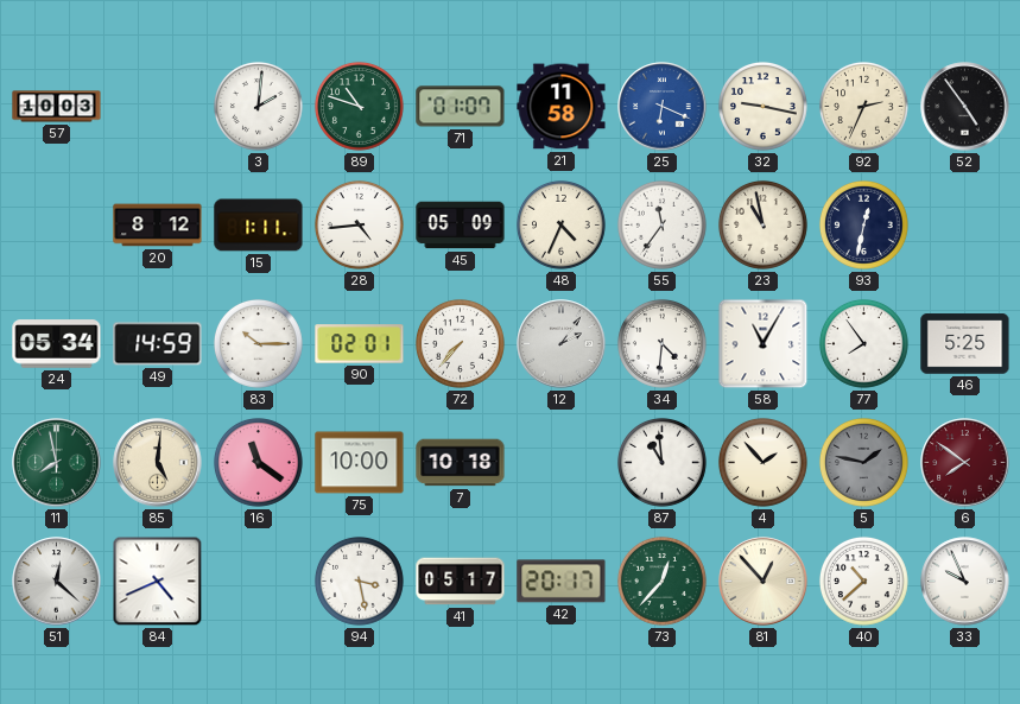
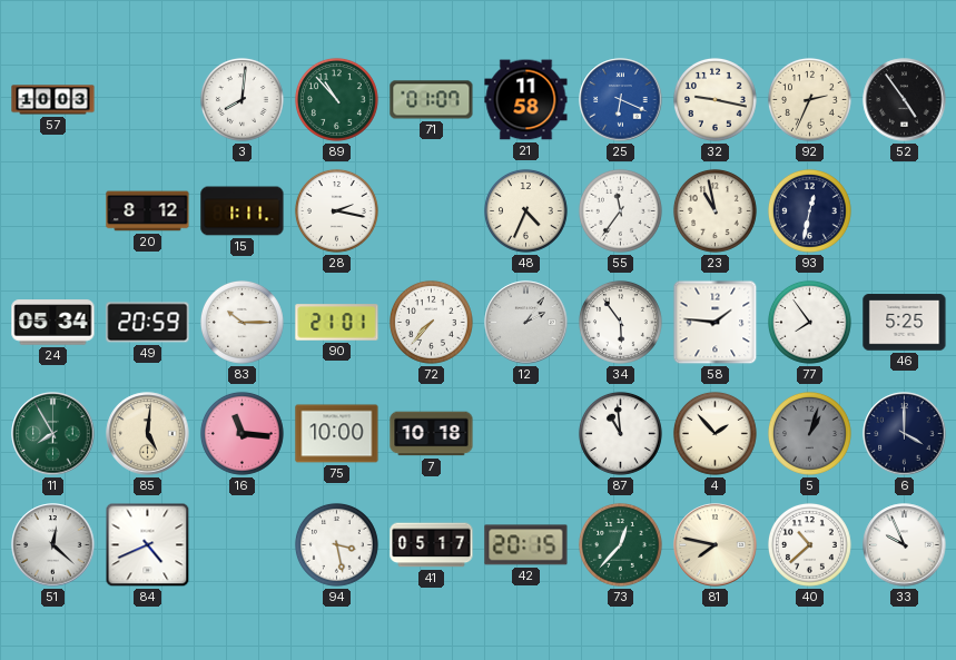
3: 2:01 -> 8:01 (243, 100)
89: 10:48 -> 10:53 (337, 100)
28: 4:44 -> 2:17 (337, 211)
45: 05:09 -> none (461, 226)
49: 14:59 -> 20:59 (148, 323)
90: 02:01 -> 21:01 (337, 323)
34: 4:31 -> 5:54 (621, 323)
58: 11:05 -> 1:46 (716, 323)
11: 7:58 -> 7:55 (53, 434)
16: 11:21 -> 11:16 (243, 434)
5: 1:47 -> 1:03 (810, 434)
6: 7:51 -> 4:00 (905, 434)
6 dial: burgundy -> navy (905, 434)
42: 20:17 -> 20:15 (526, 545)
81: 12:53 -> 7:47 (716, 545)
